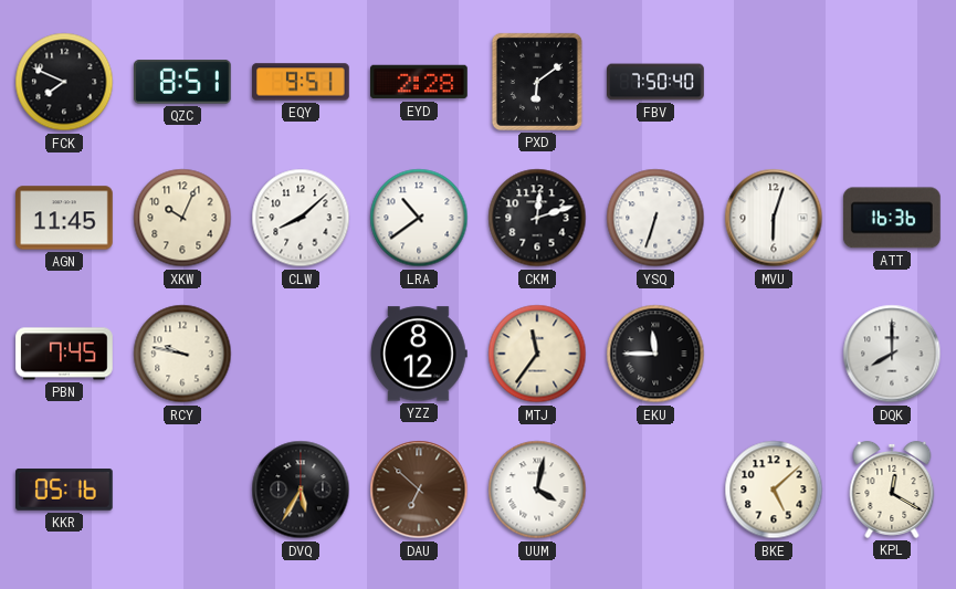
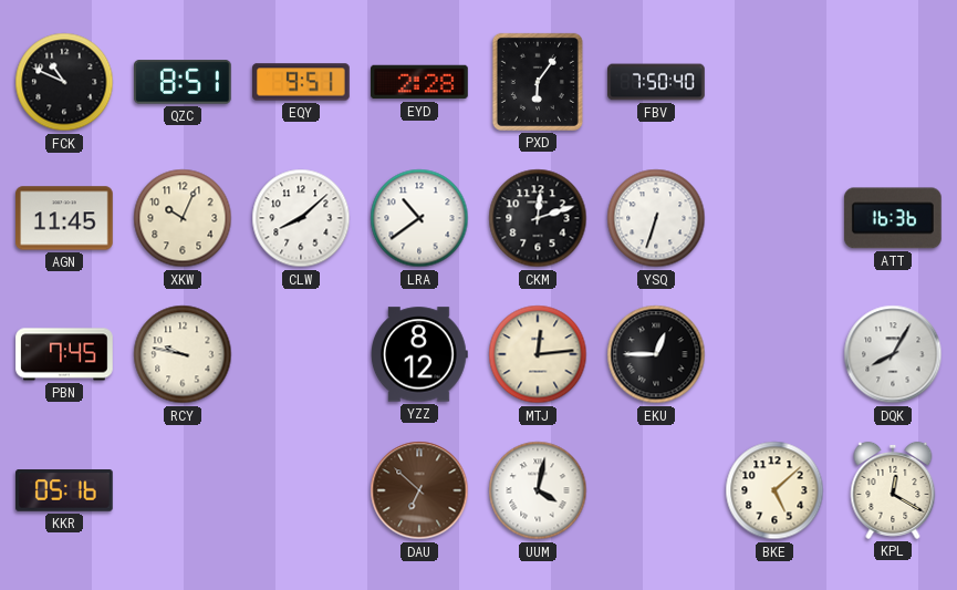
FCK: 7:49 -> 10:49 (64, 82)
PXD: 6:09 -> 6:06 (538, 82)
MVU: 6:03 -> none (774, 218)
MTJ: 11:36 -> 12:14 (538, 354)
EKU: 11:45 -> 12:45 (656, 354)
DQK: 8:00 -> 8:05 (893, 354)
DVQ: 5:35 -> none (301, 490)
